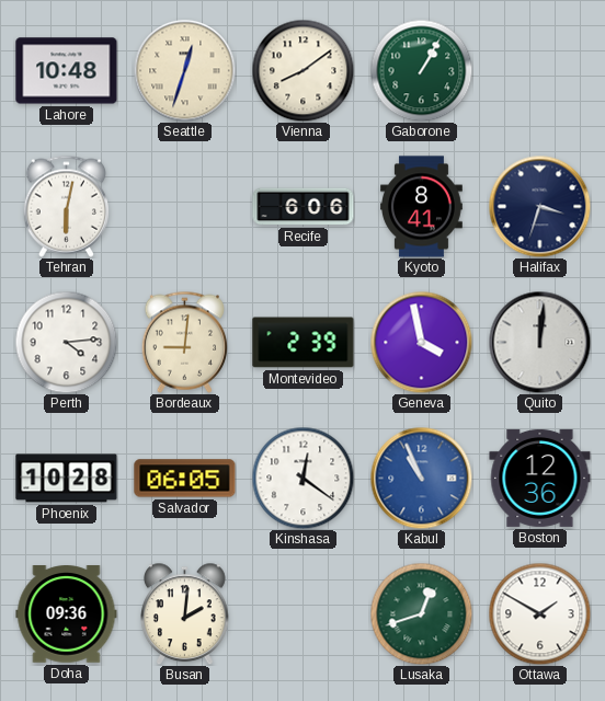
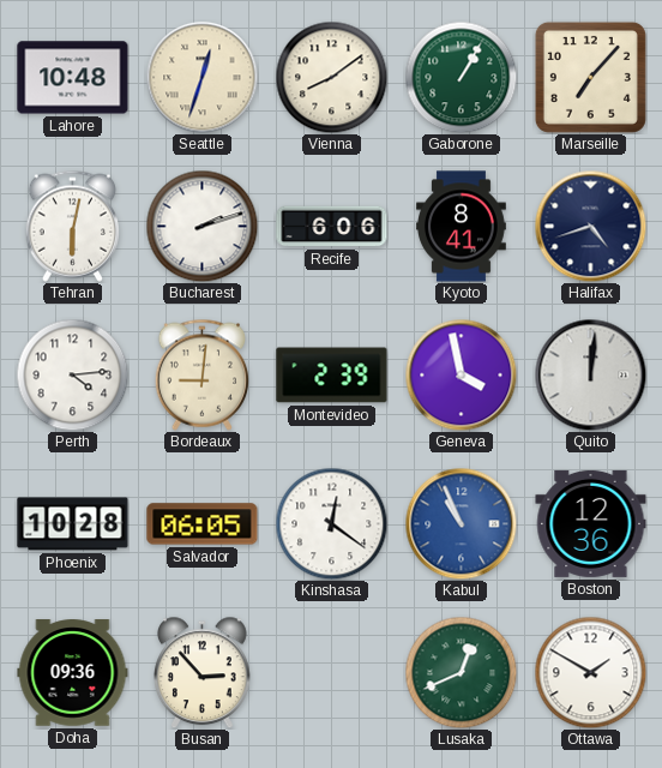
Marseille: none -> 7:07 (590, 77)
Bucharest: none -> 2:12 (201, 226)
Halifax: 3:33 -> 4:42 (590, 226)
Busan: 2:01 -> 2:53 (203, 672)
Lusaka: 12:42 -> 12:41 (461, 672)
